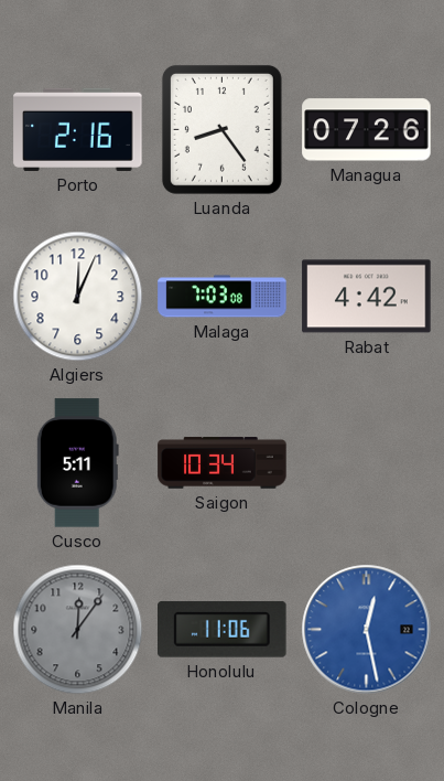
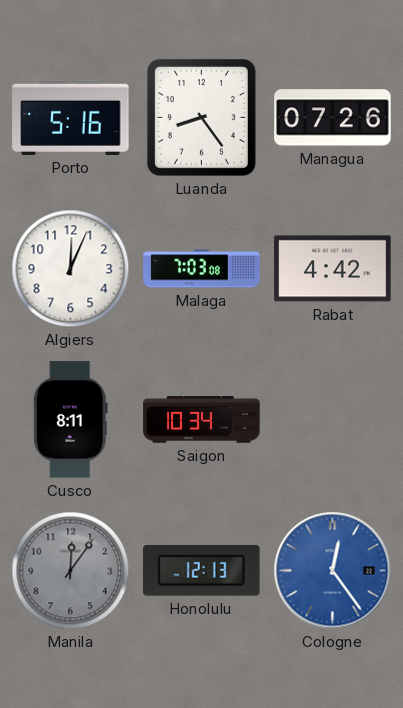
Porto: 2:16 -> 5:16 (71, 117)
Cusco: 5:11 -> 8:11 (70, 420)
Honolulu: 11:06 -> 12:13 (202, 570)
Cologne: 12:28 -> 12:24 (333, 571)
